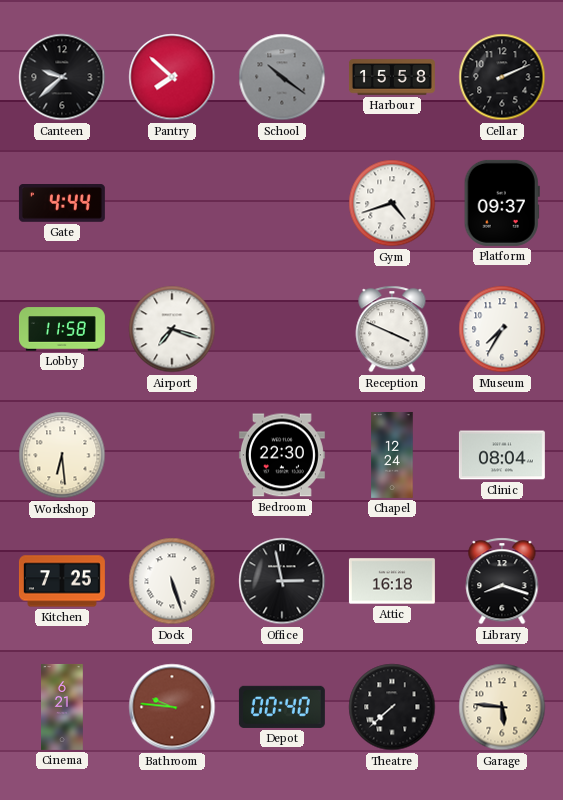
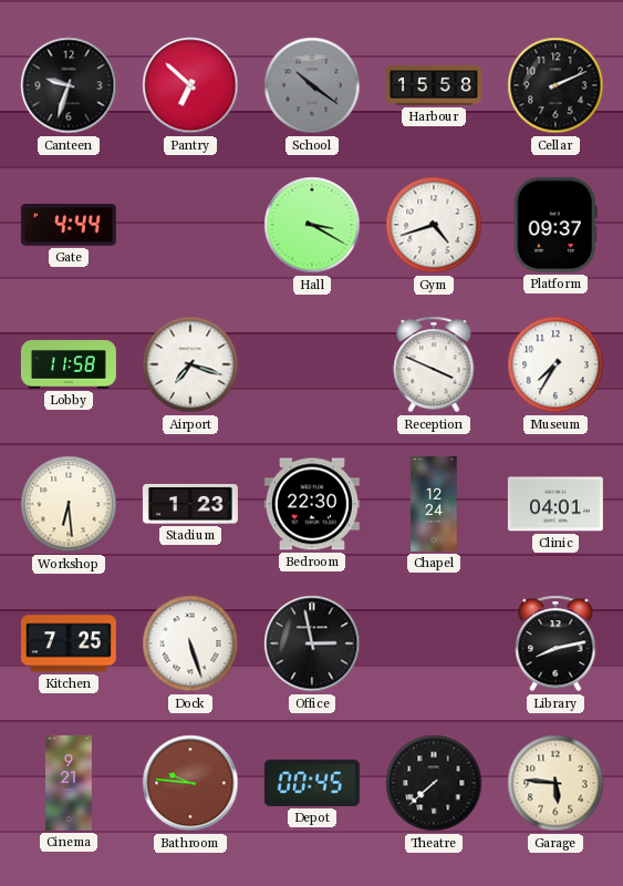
Canteen: 9:38 -> 9:33 (69, 85)
Pantry: 7:52 -> 6:52 (190, 85)
Hall: none -> 3:20 (312, 225)
Stadium: none -> 1:23 (190, 504)
Clinic: 08:04 -> 04:01 (555, 504)
Attic: 16:18 -> none (392, 581)
Library: 8:18 -> 8:13 (555, 643)
Cinema: 6:21 -> 9:21 (70, 783)
Depot: 00:40 -> 00:45 (312, 783)
